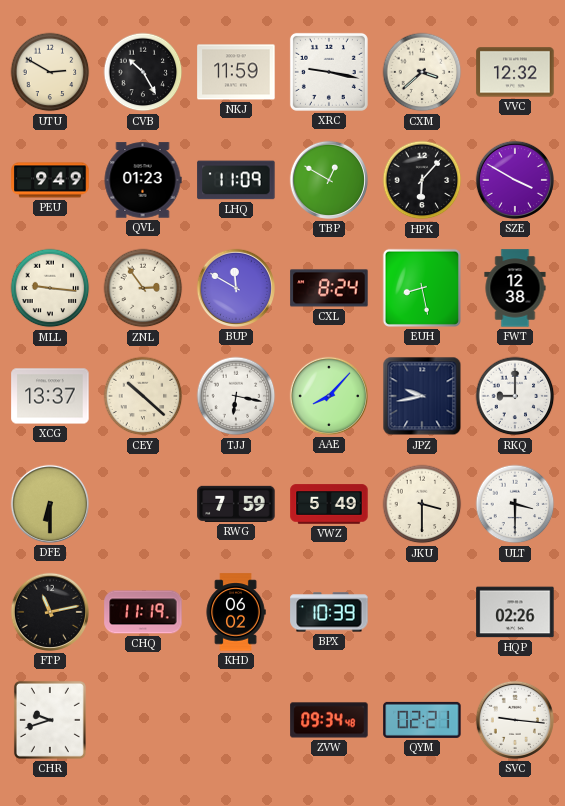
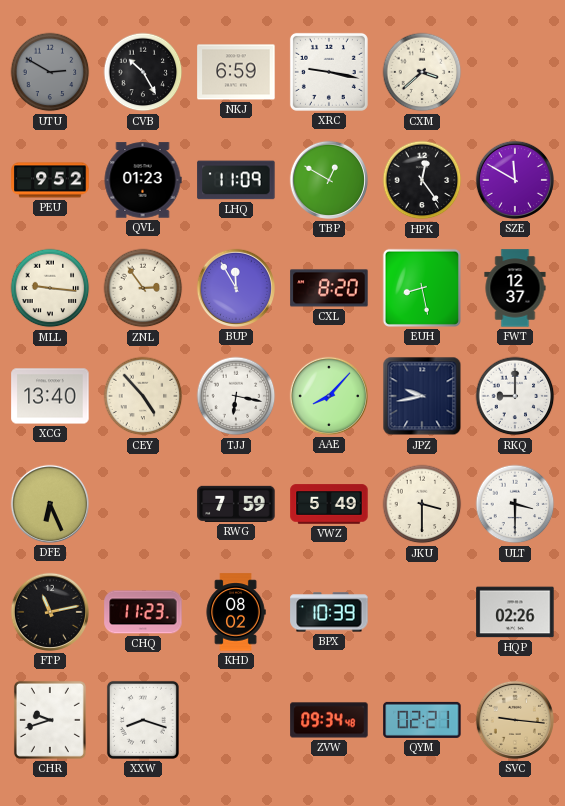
UTU dial: cream -> grey (50, 72)
NKJ: 11:59 -> 6:59 (236, 72)
VVC: 12:32 -> none (515, 72)
PEU: 9:49 -> 9:52 (50, 180)
HPK: 6:07 -> 12:24 (422, 180)
SZE: 3:50 -> 11:50 (515, 180)
BUP: 11:50 -> 11:55 (236, 288)
CXL: 8:24 -> 8:20 (329, 288)
FWT: 12:38 -> 12:37 (515, 288)
XCG: 13:37 -> 13:40 (50, 396)
CEY: 10:22 -> 4:53 (143, 396)
DFE: 6:30 -> 6:26 (50, 504)
CHQ: 11:19 -> 11:23 (143, 612)
KHD: 06:02 -> 08:02 (236, 612)
XXW: none -> 8:18 (143, 720)
SVC dial: white -> champagne (515, 720)
